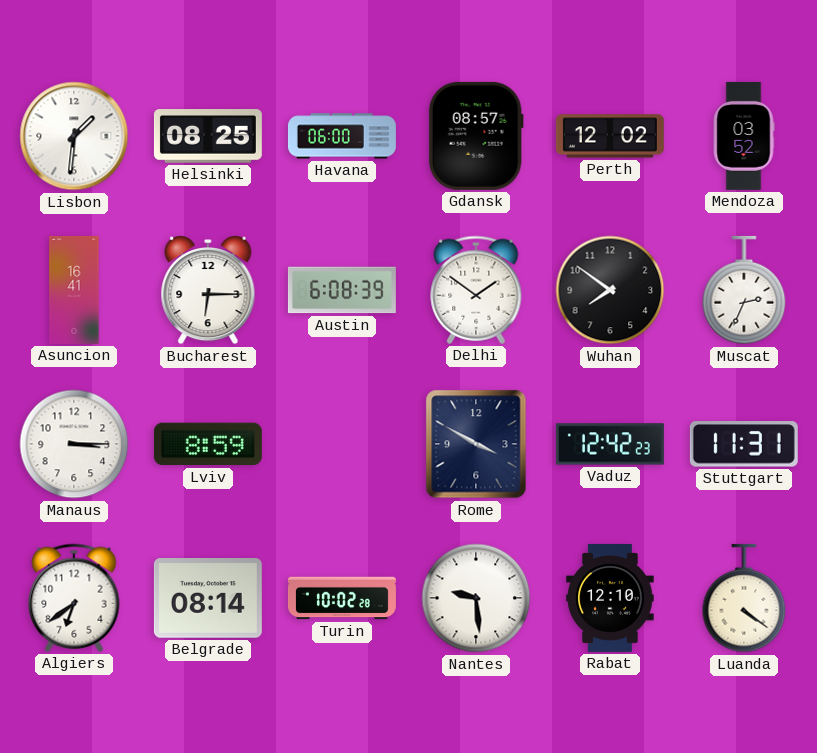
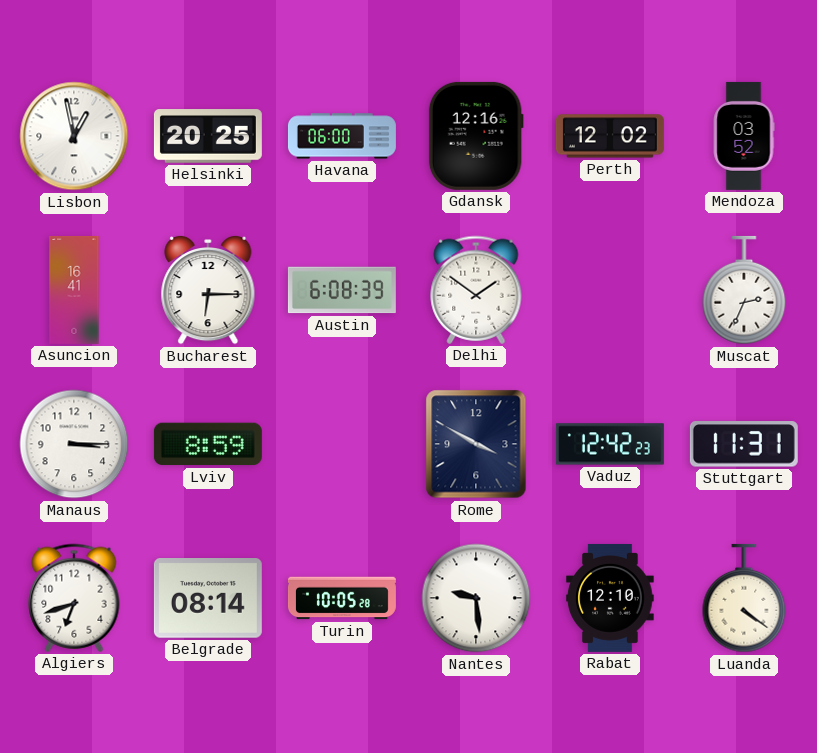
Lisbon: 1:31 -> 12:58 (74, 136)
Helsinki: 08:25 -> 20:25 (208, 136)
Gdansk: 08:57 -> 12:16 (476, 136)
Wuhan: 7:51 -> none (610, 290)
Algiers: 6:39 -> 6:42 (74, 598)
Turin: 10:02 -> 10:05 (342, 598)
